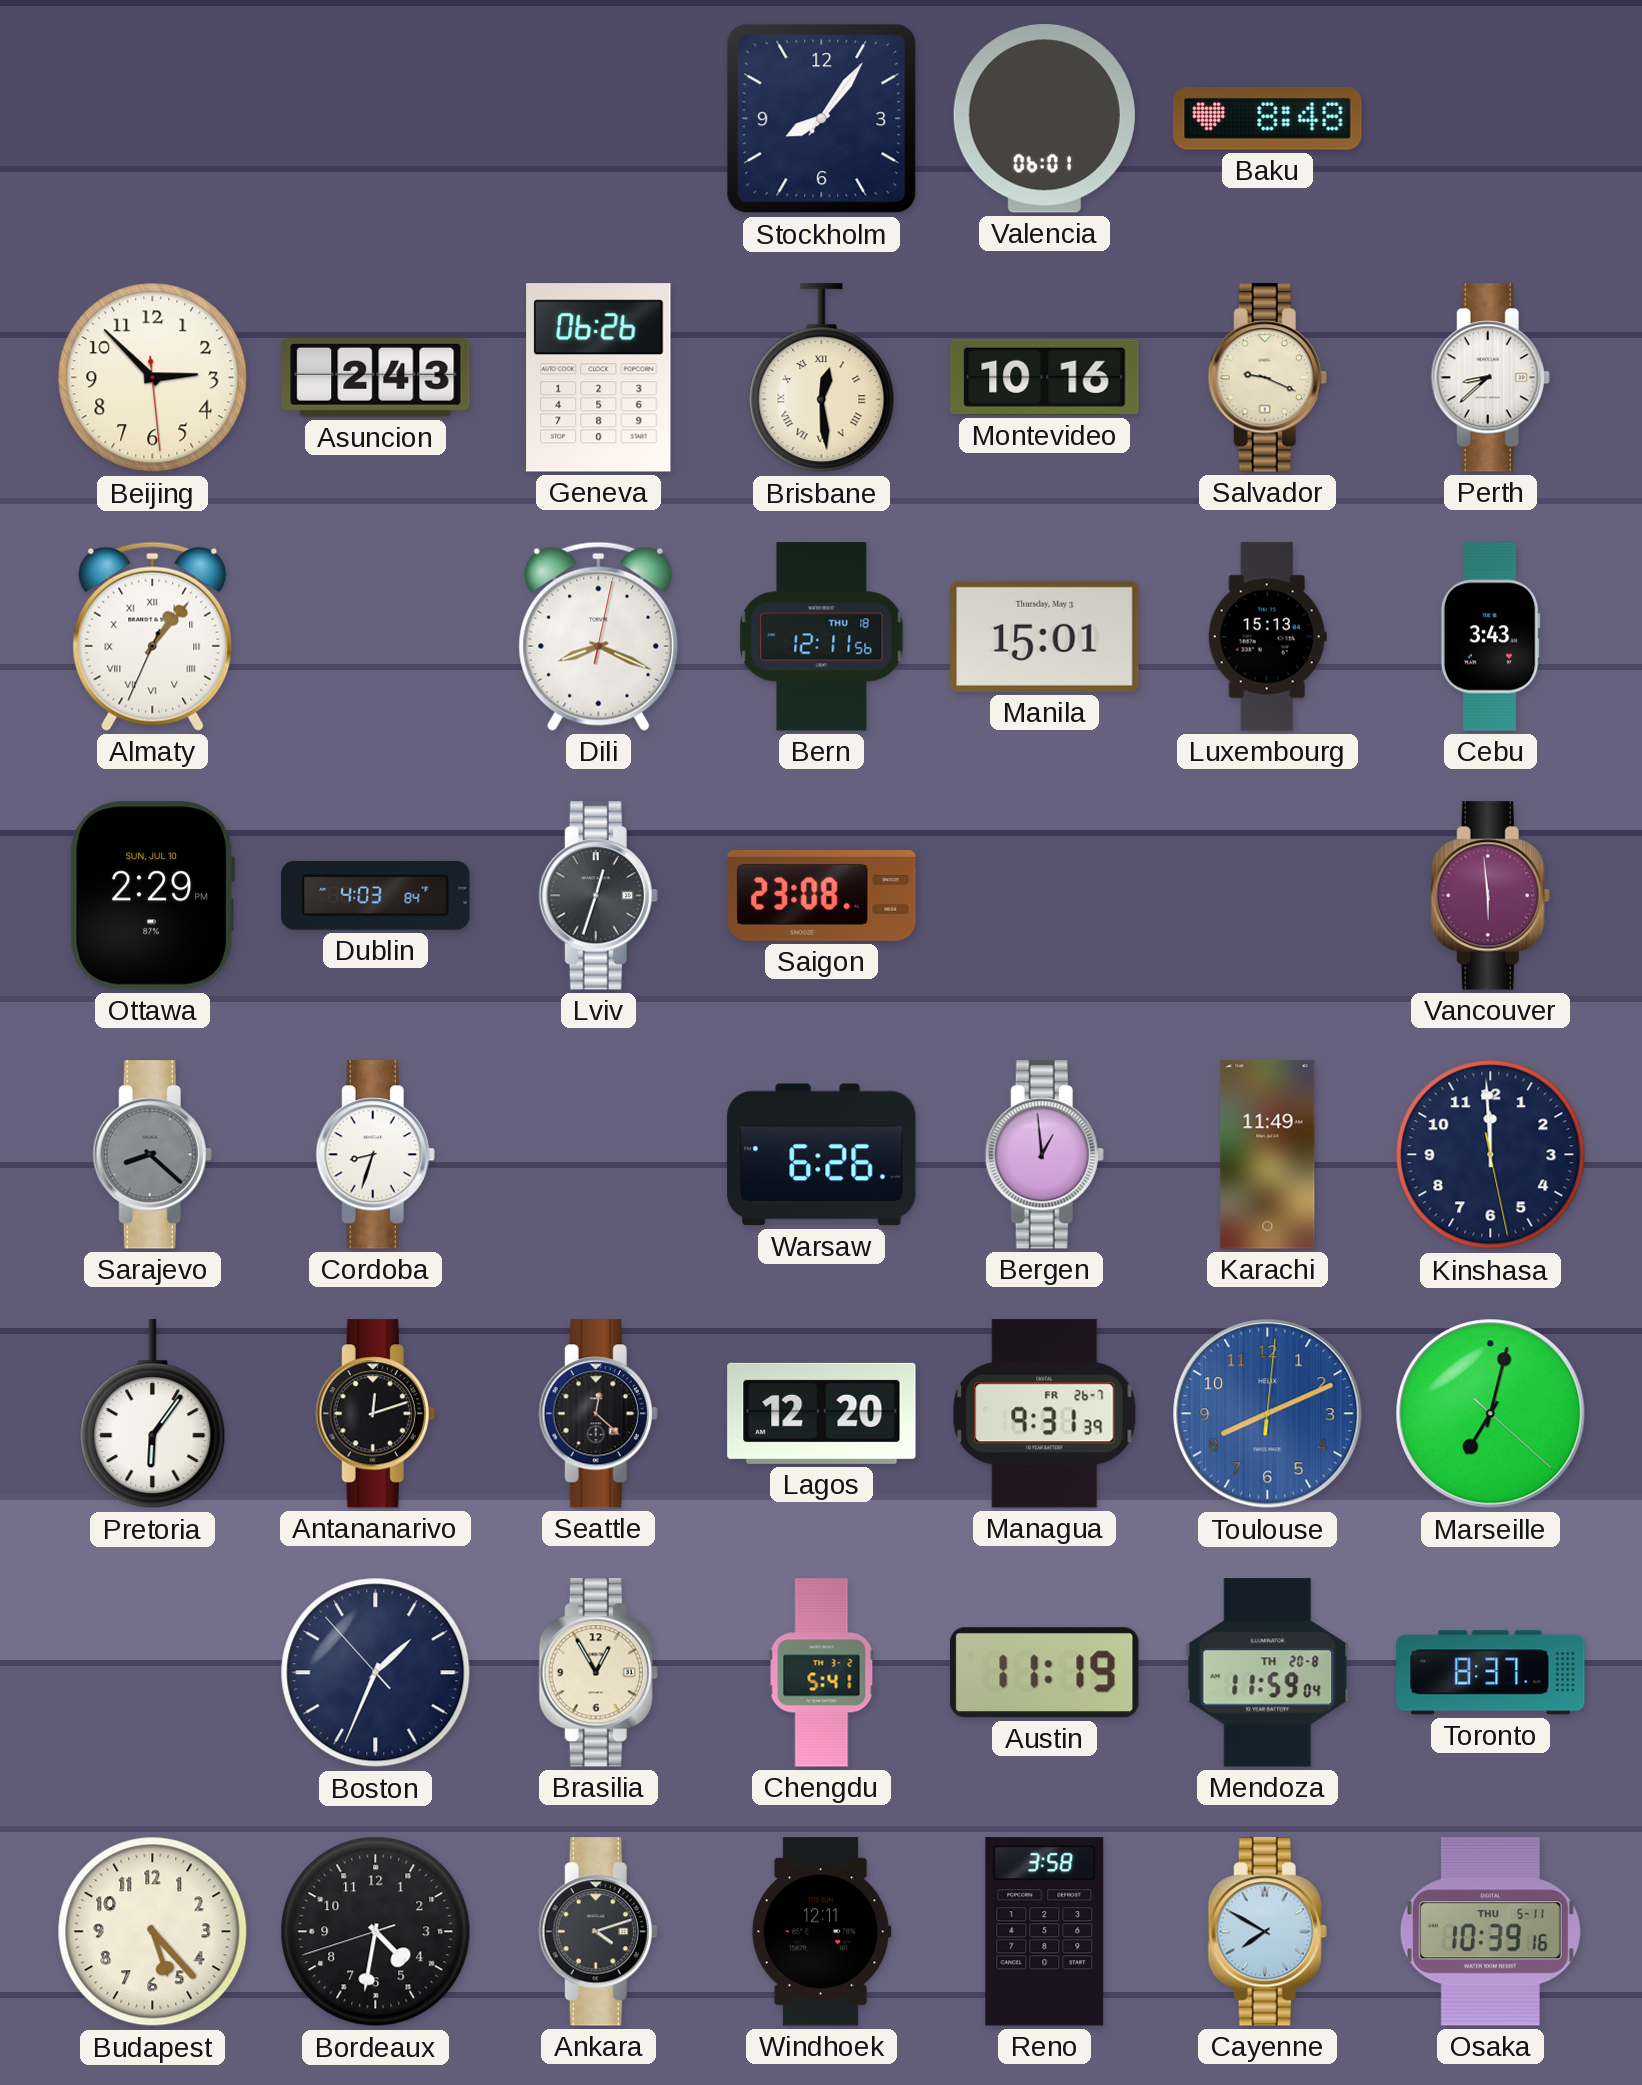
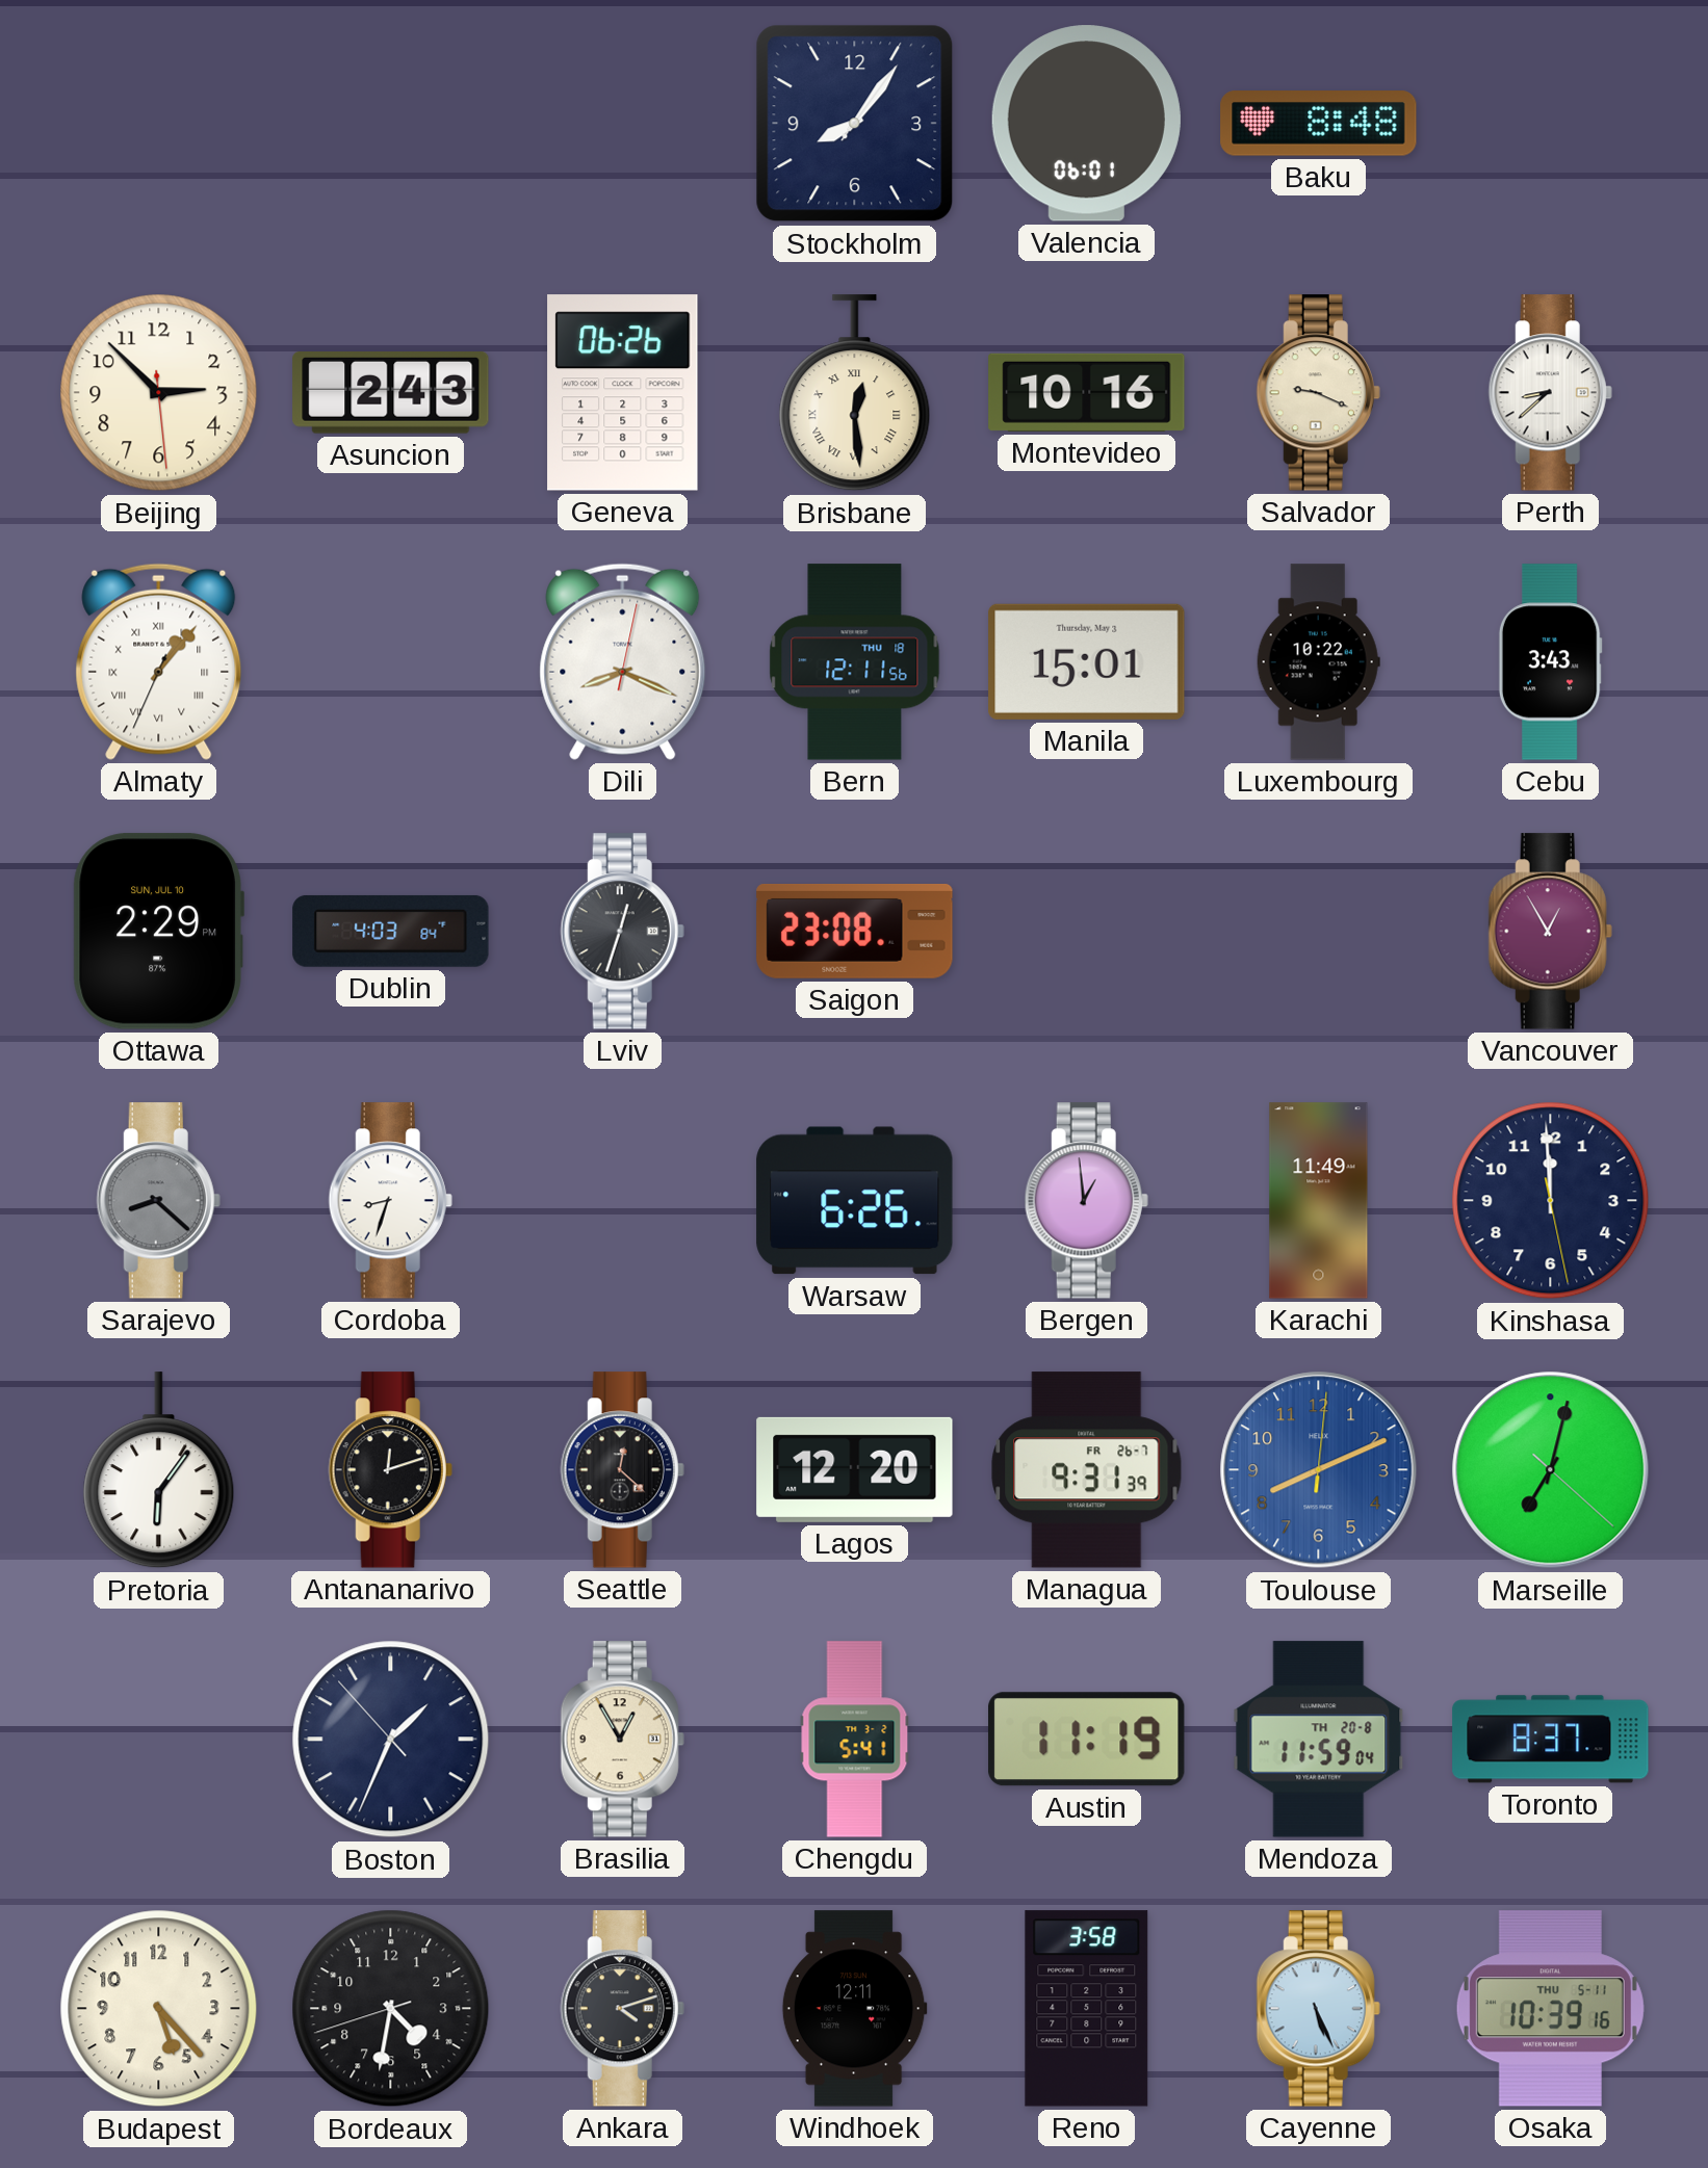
Luxembourg: 15:13 -> 10:22 (1318, 662)
Vancouver: 5:59 -> 12:55 (1550, 932)
Cayenne: 7:50 -> 5:26 (1318, 2009)
